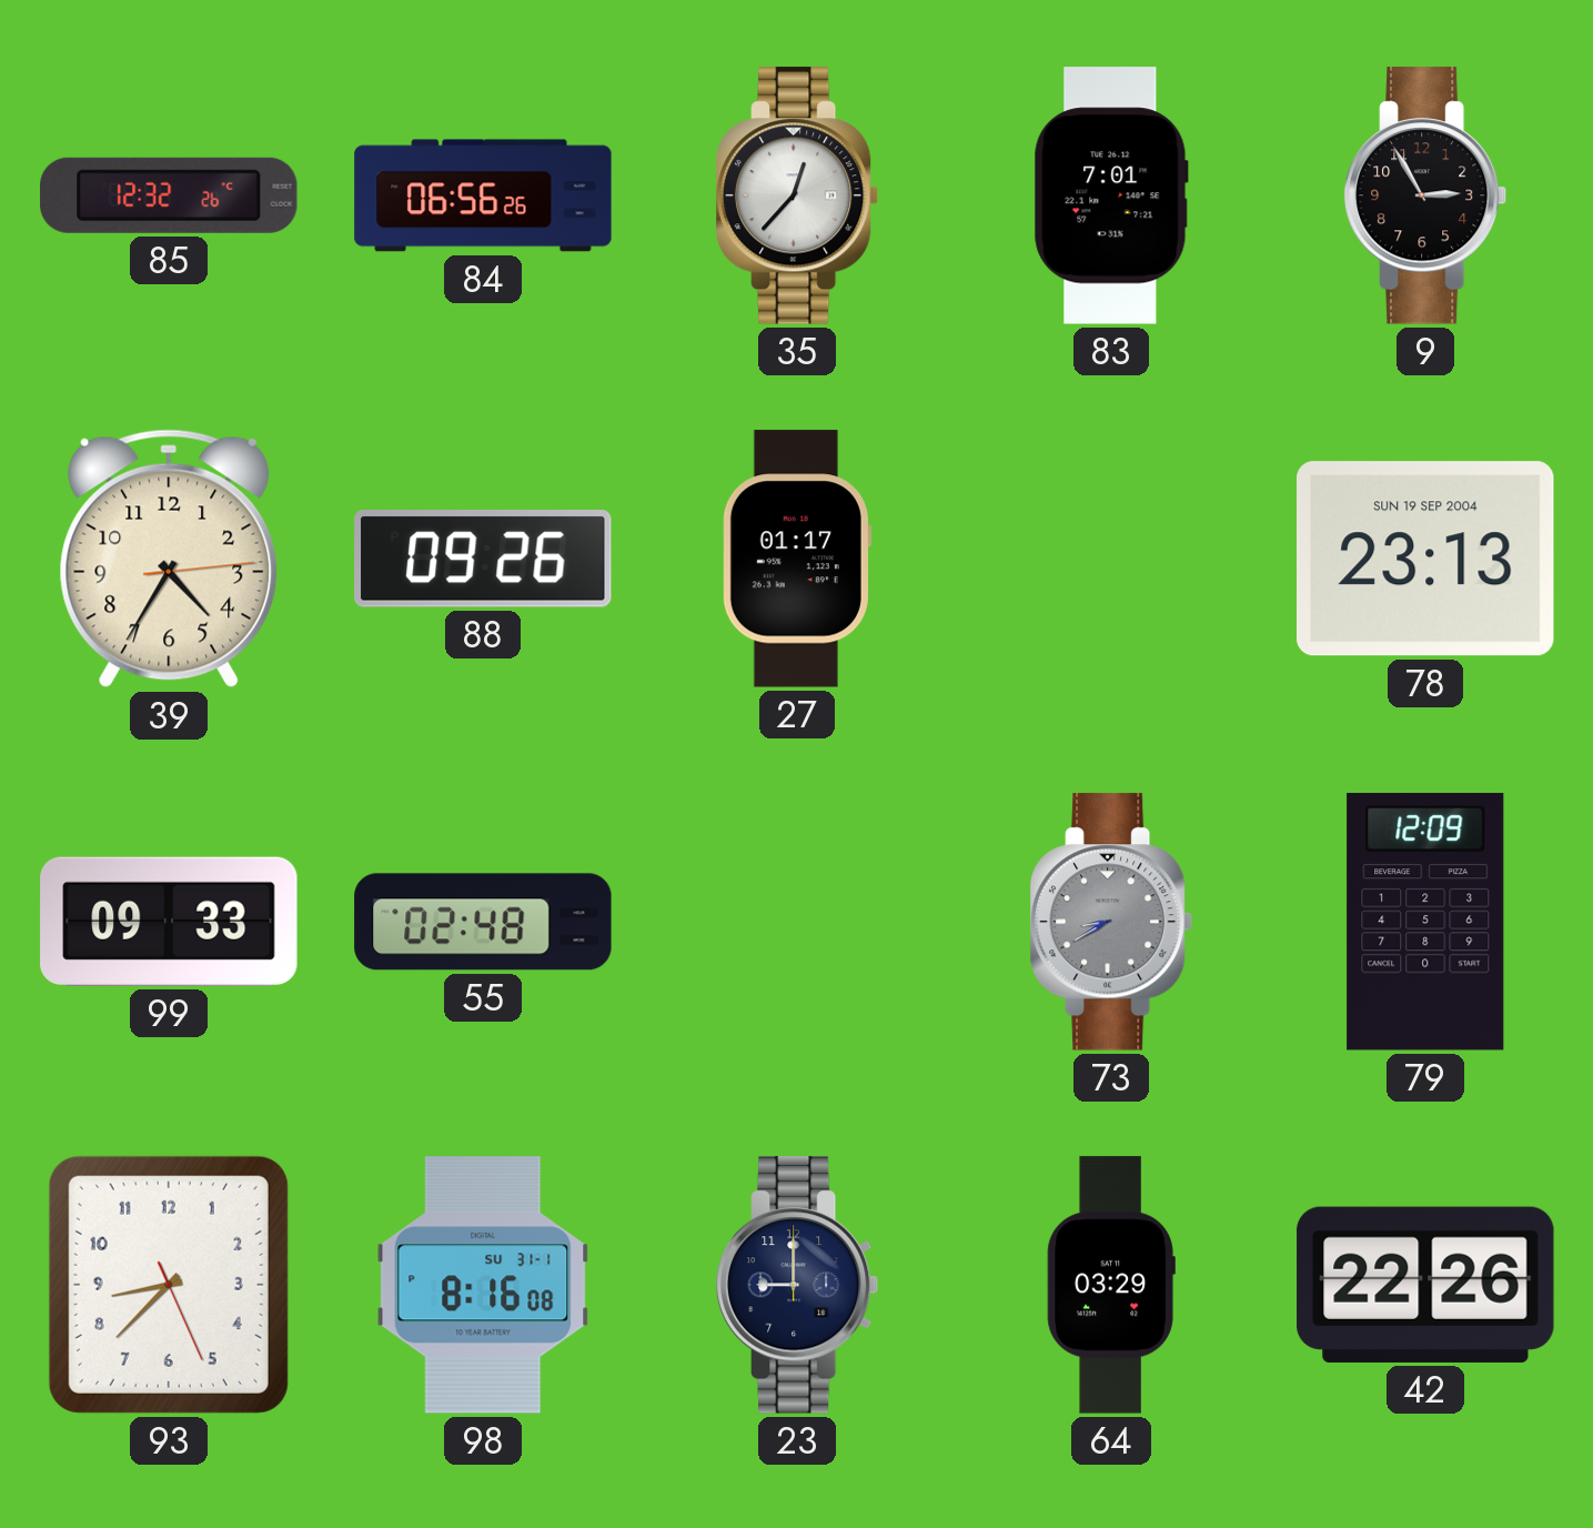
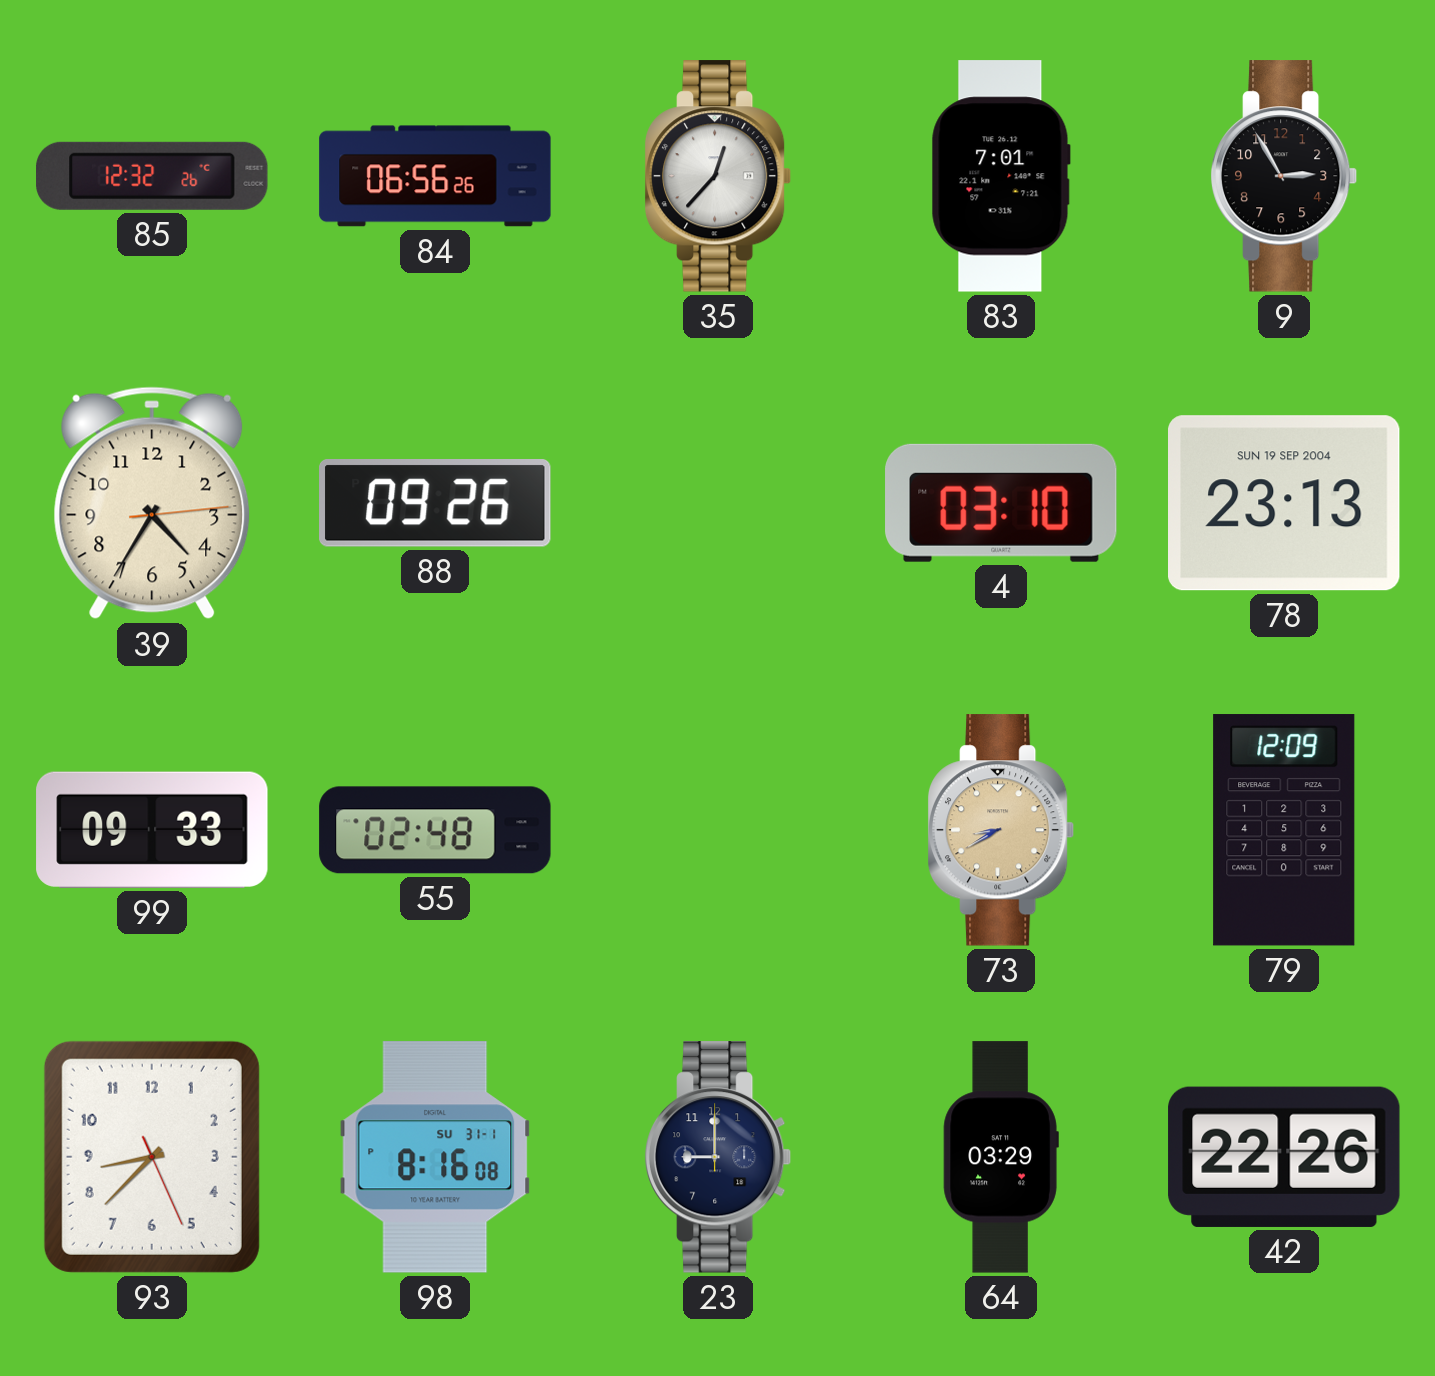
27: 01:17 -> none (796, 559)
4: none -> 03:10 (1001, 503)
73 dial: grey -> champagne (1001, 830)
